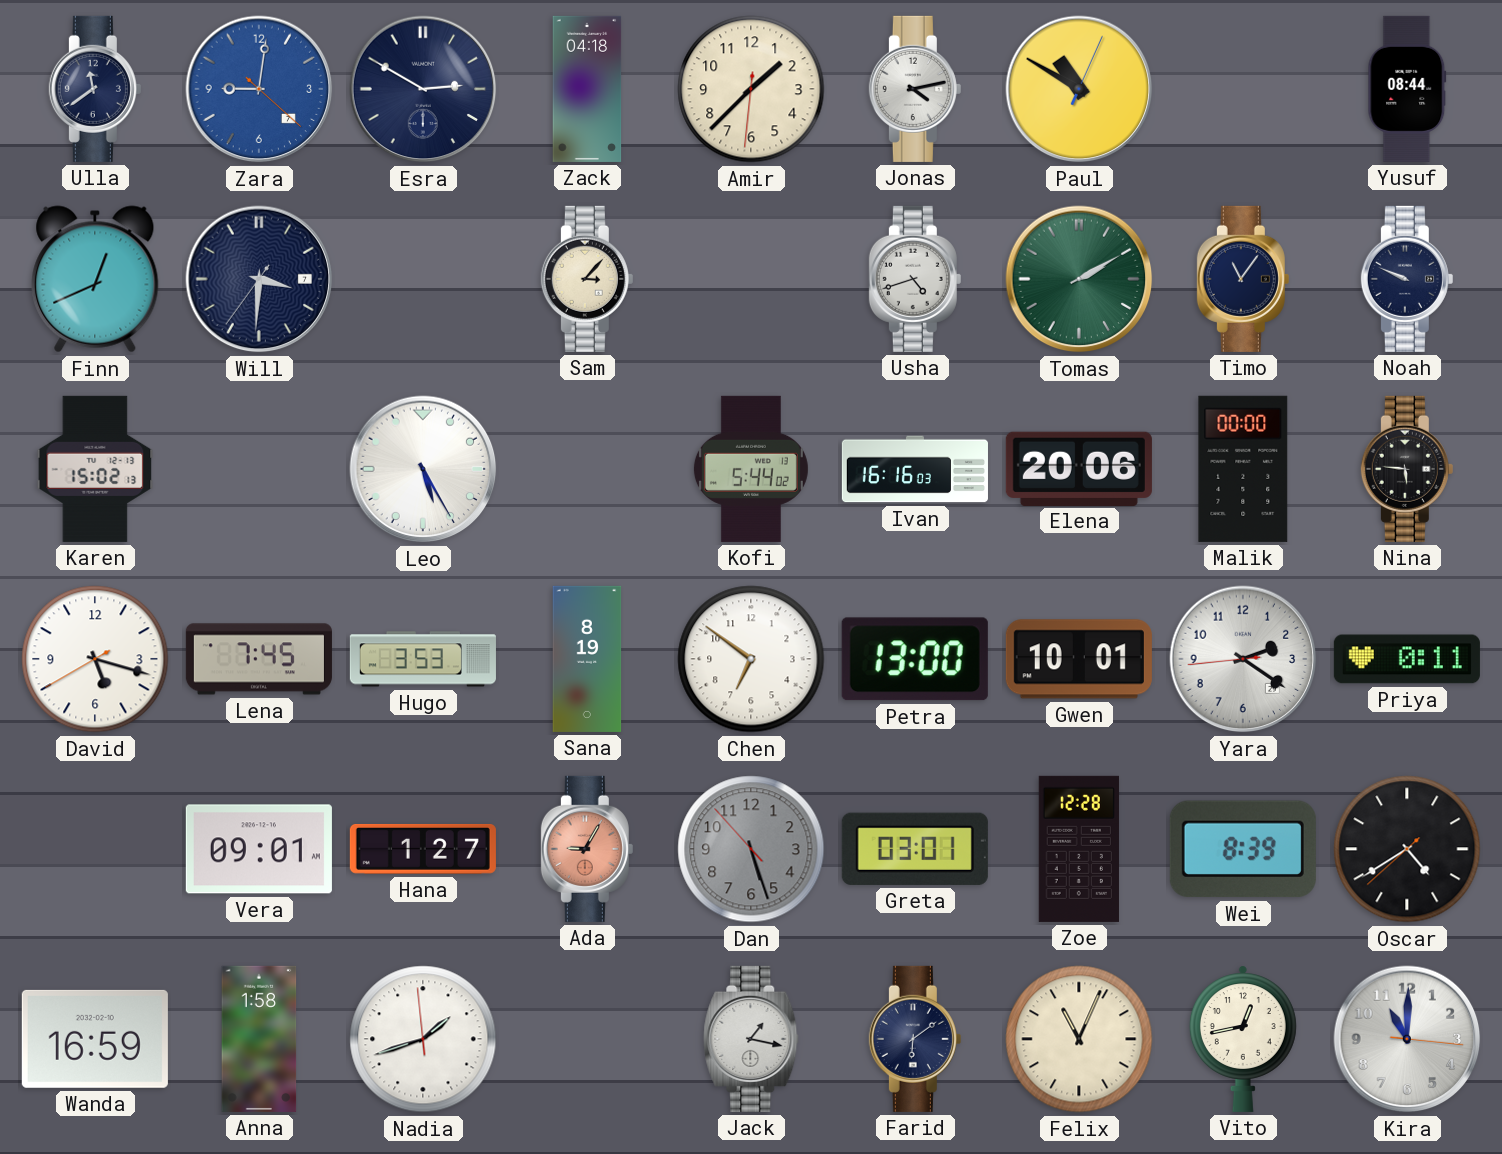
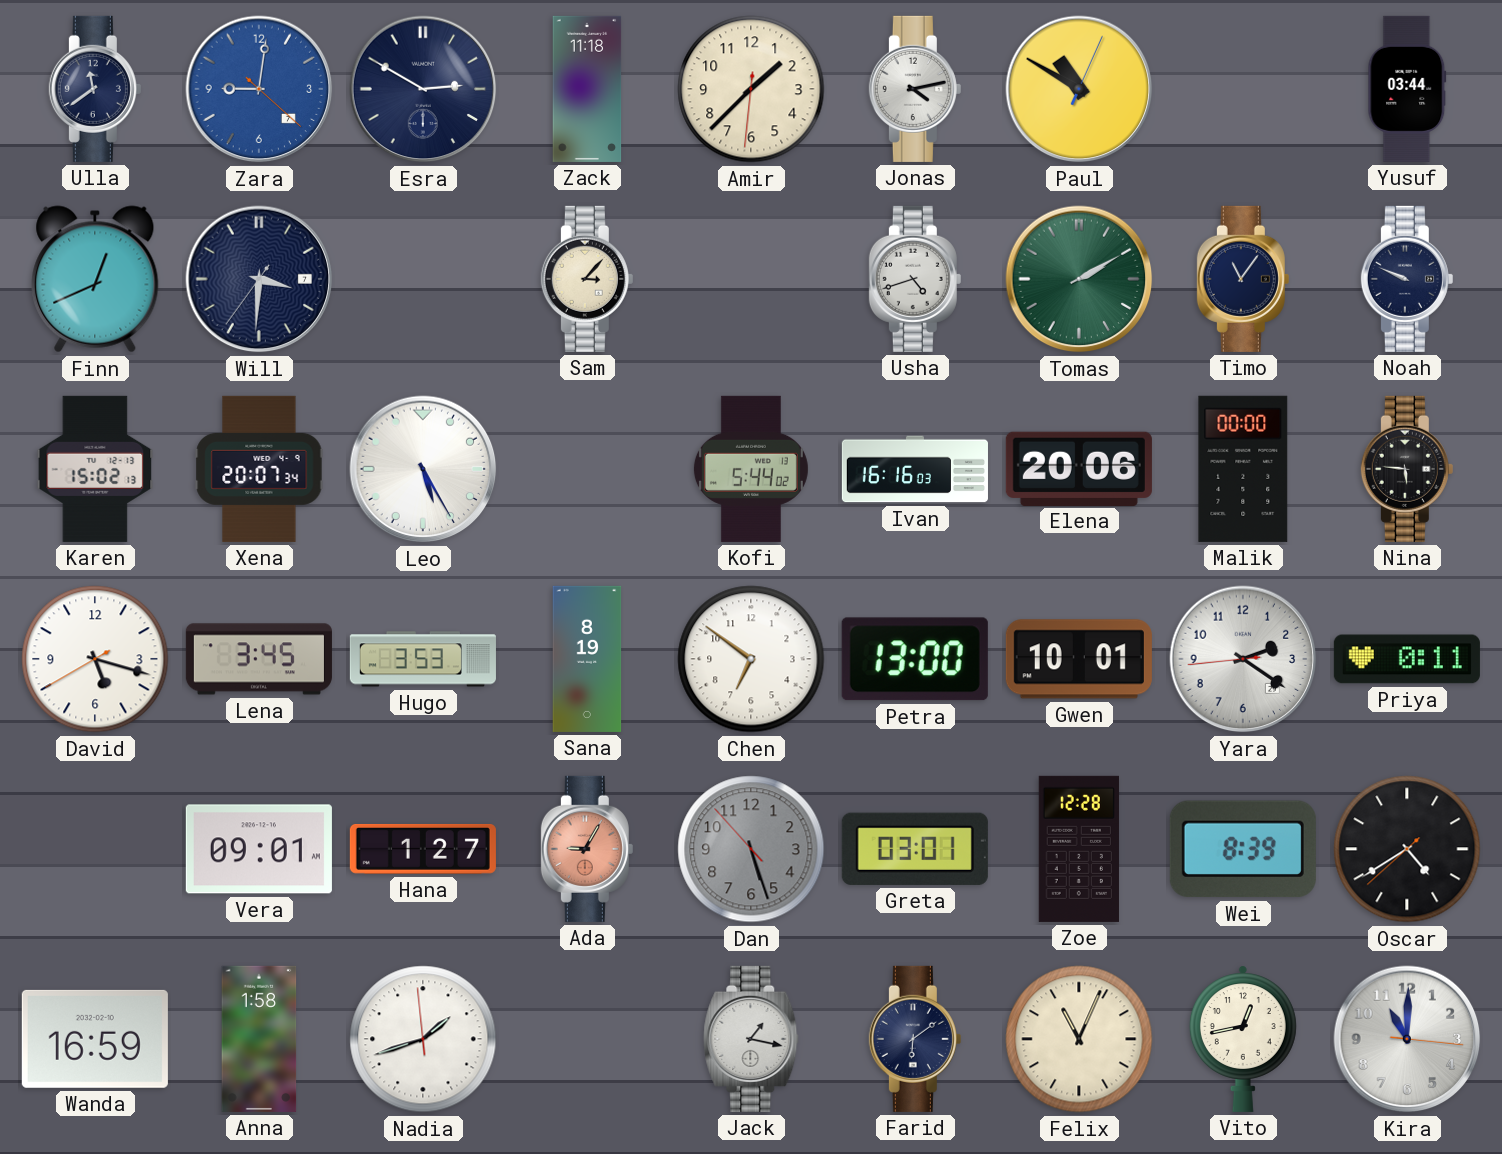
Zack: 04:18 -> 11:18 (587, 89)
Yusuf: 08:44 -> 03:44 (1407, 89)
Xena: none -> 20:07 (259, 469)
Lena: 7:45 -> 3:45 (259, 659)
